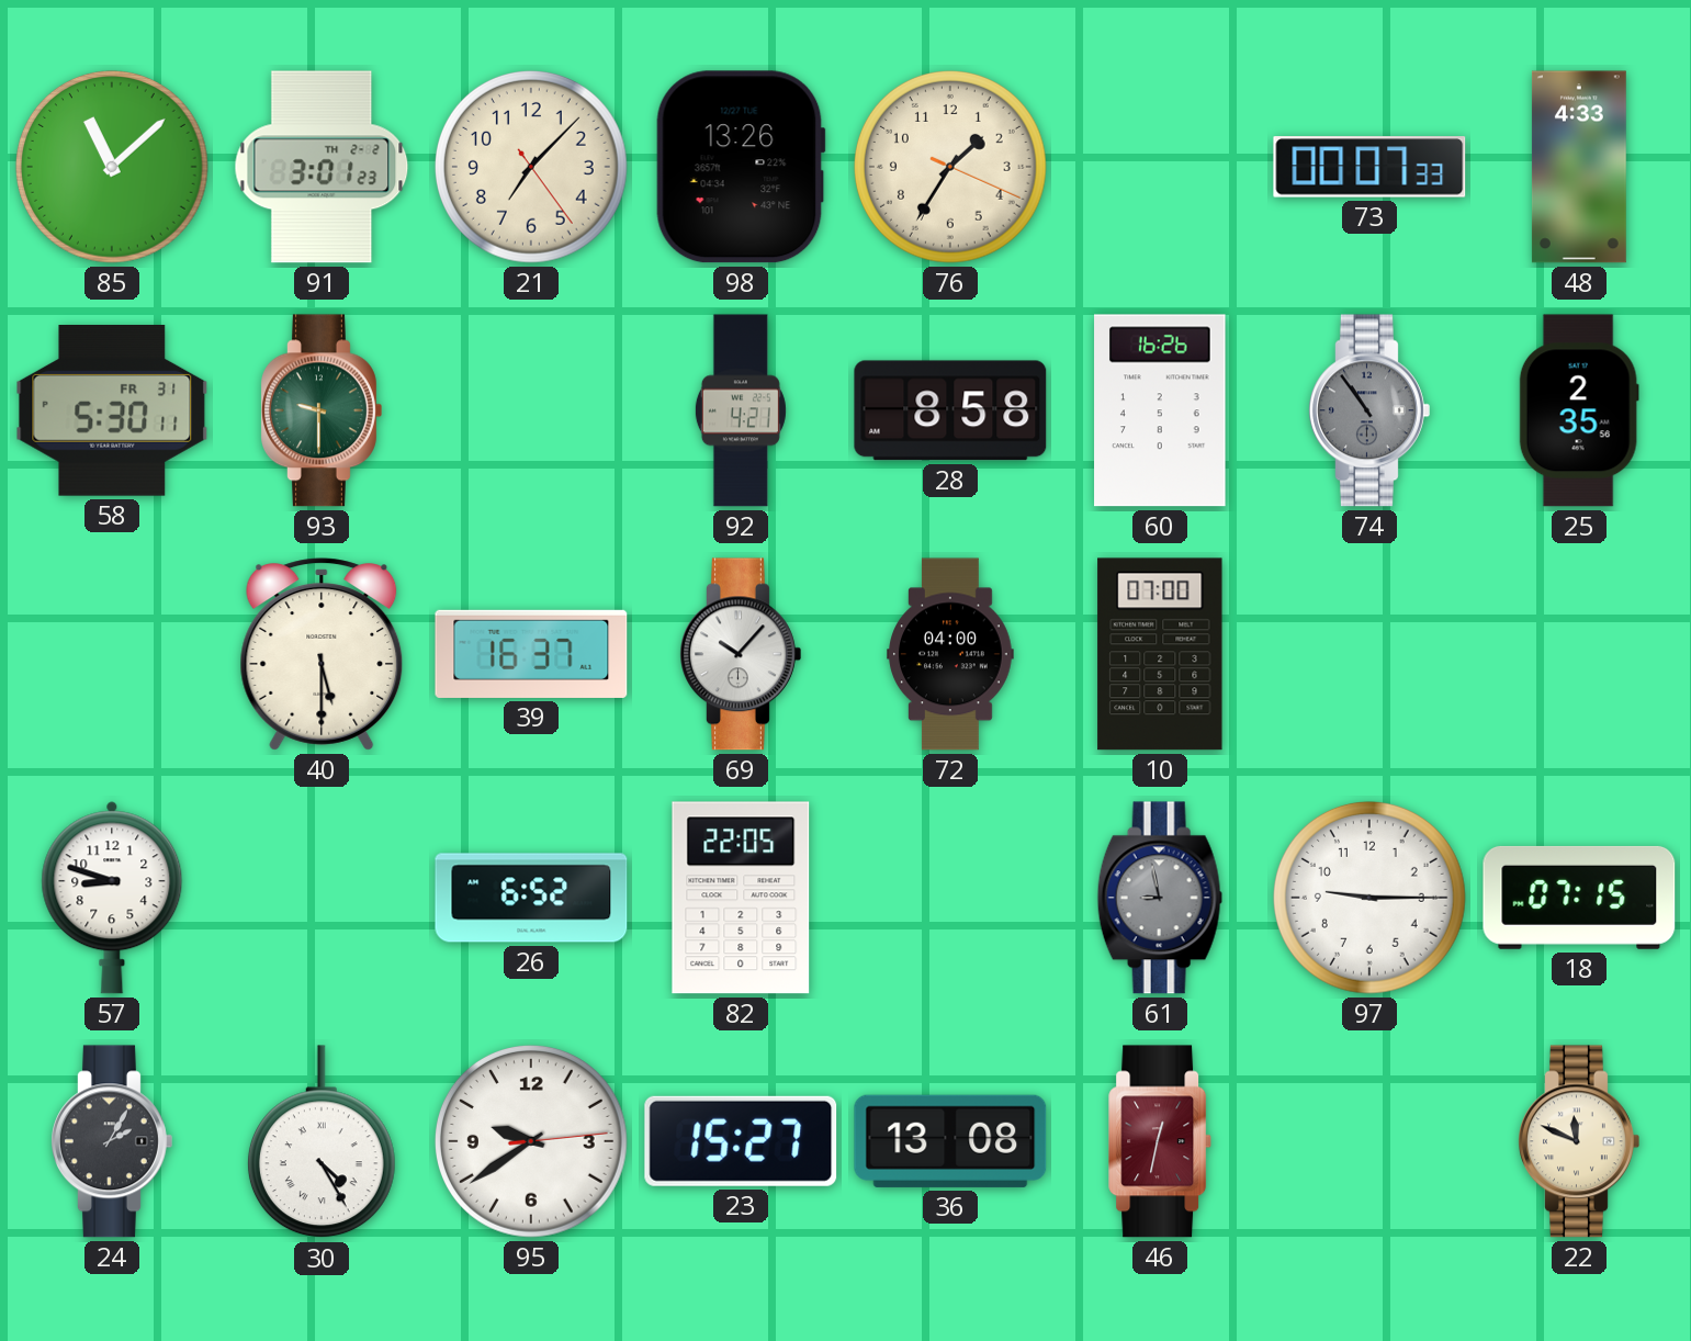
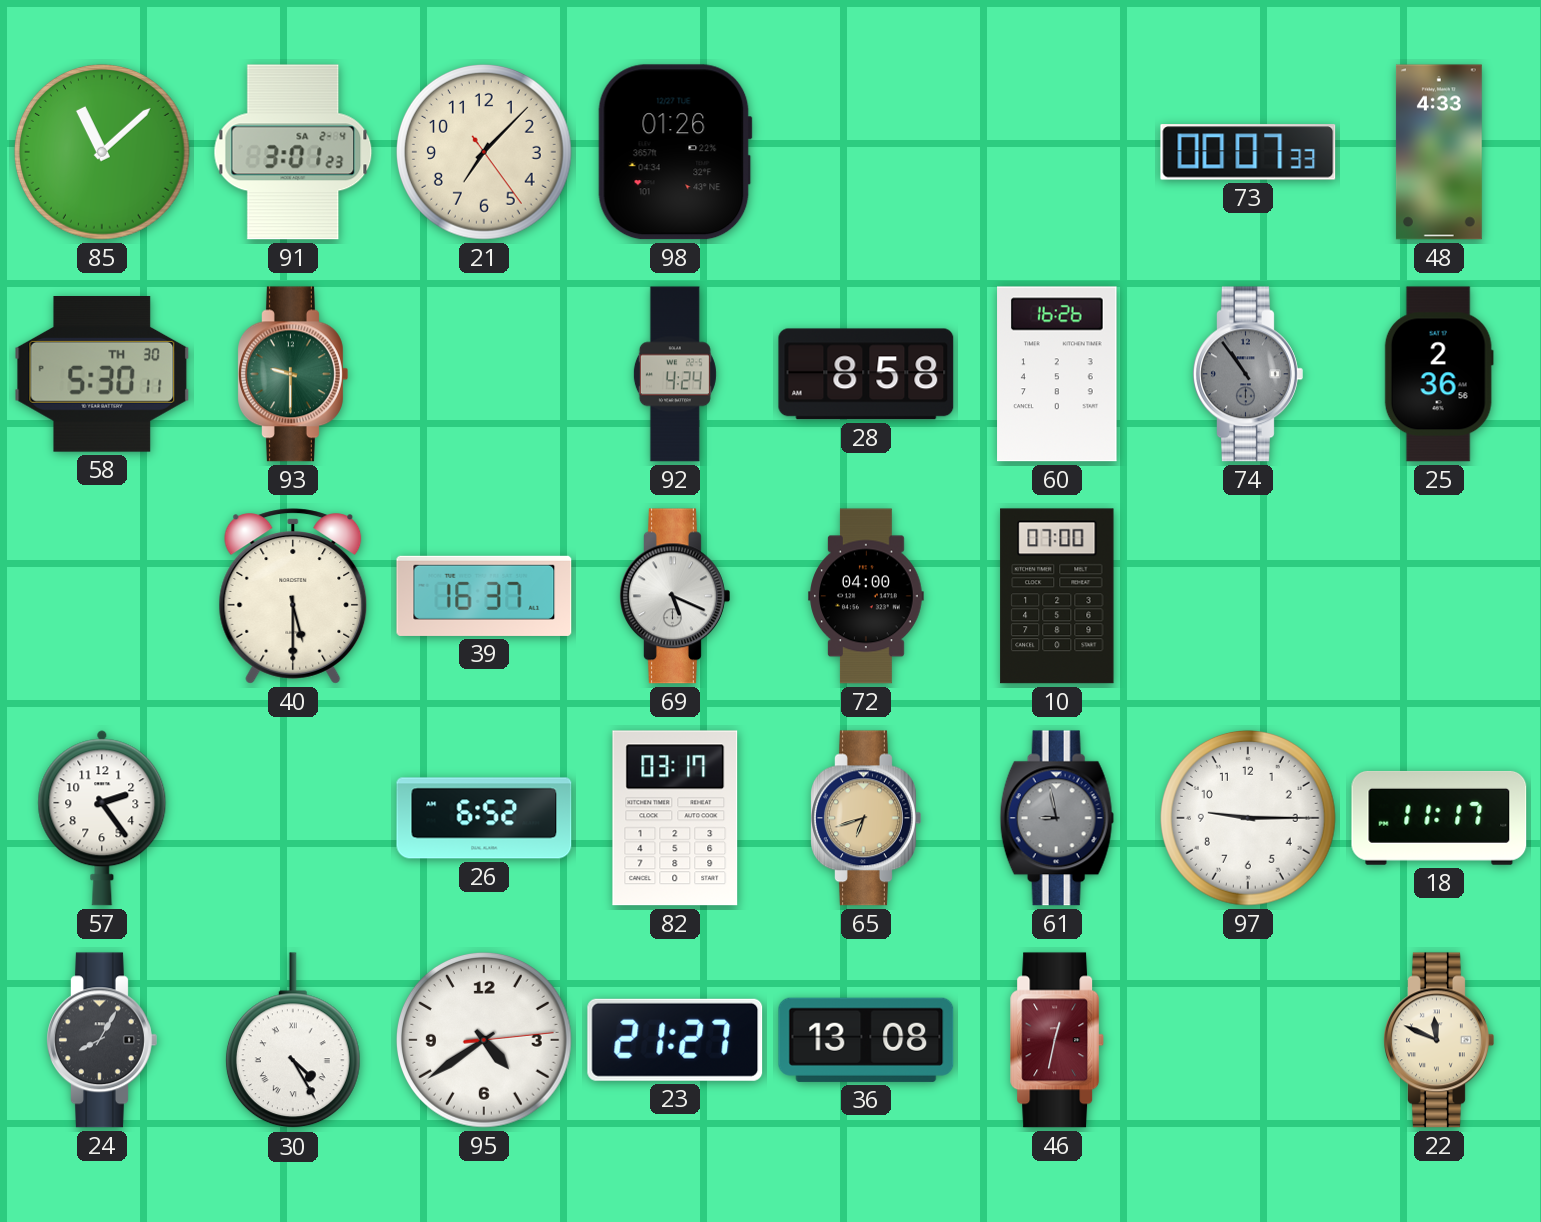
91 date: TH 2-2 -> SA 2-4 (293, 152)
98: 13:26 -> 01:26 (675, 152)
76: 1:35 -> none (950, 167)
58 date: FR 31 -> TH 30 (102, 375)
92: 4:21 -> 4:24 (675, 374)
25: 2:35 -> 2:36 (1439, 374)
69: 10:07 -> 5:19 (675, 596)
57: 8:48 -> 2:24 (102, 818)
82: 22:05 -> 03:17 (675, 818)
65: none -> 6:42 (866, 818)
18: 07:15 -> 11:17 (1439, 818)
24: 2:05 -> 8:05 (102, 1040)
95: 9:39 -> 4:39 (484, 1040)
23: 15:27 -> 21:27 (675, 1040)
